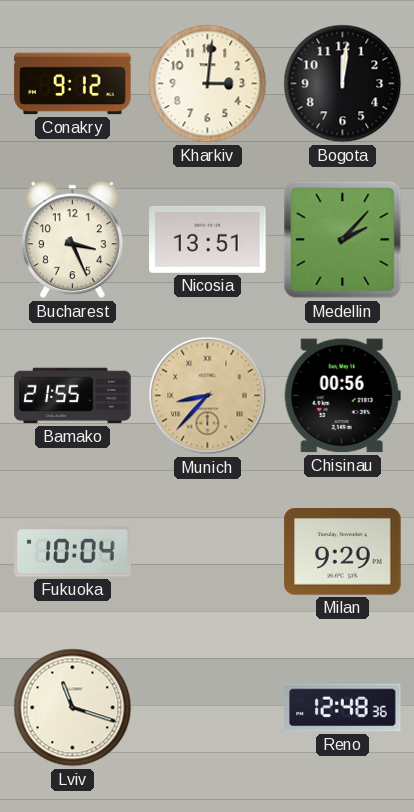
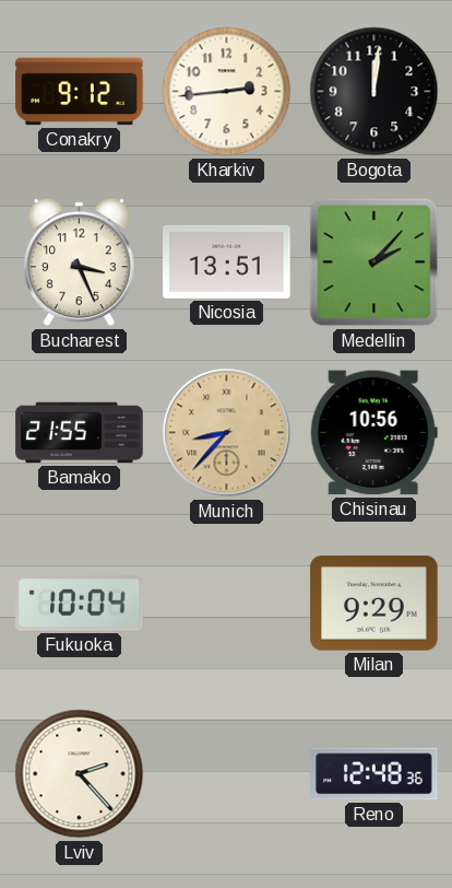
Kharkiv: 3:01 -> 2:44 (227, 92)
Chisinau: 00:56 -> 10:56 (373, 433)
Lviv: 11:18 -> 2:23 (80, 774)
